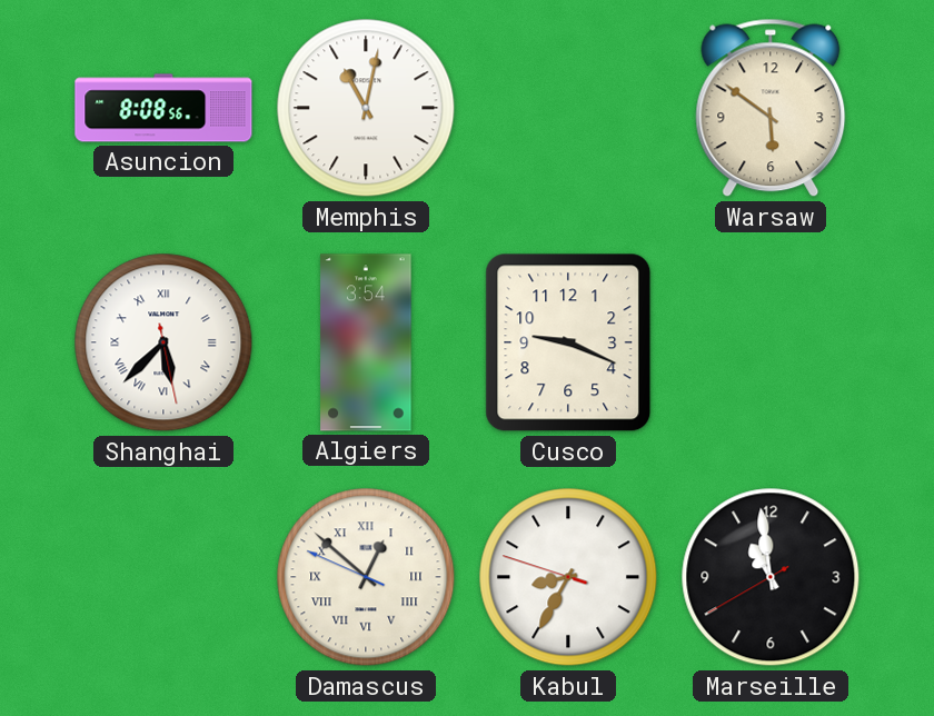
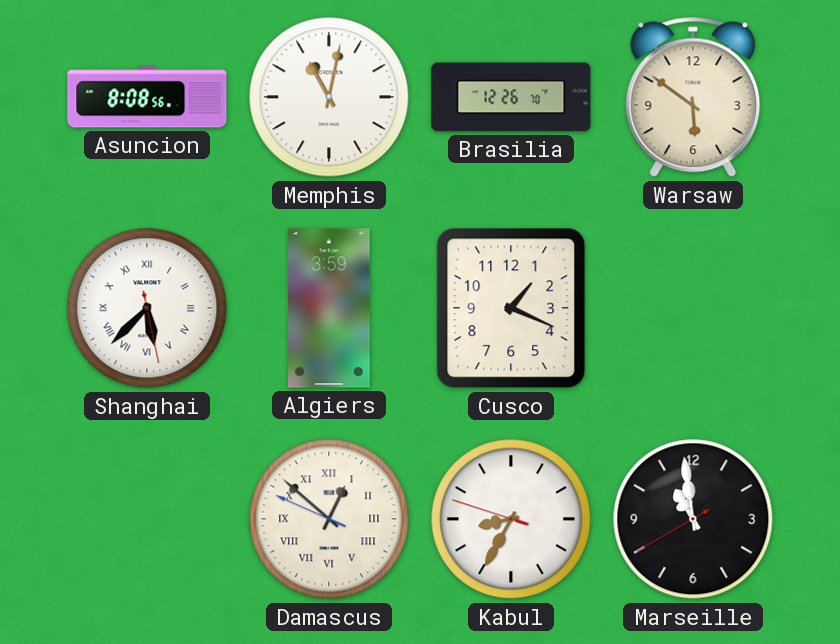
Brasilia: none -> 12:26 (511, 97)
Algiers: 3:54 -> 3:59 (329, 308)
Cusco: 9:19 -> 1:19 (511, 308)
